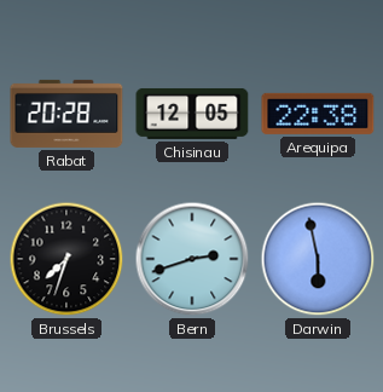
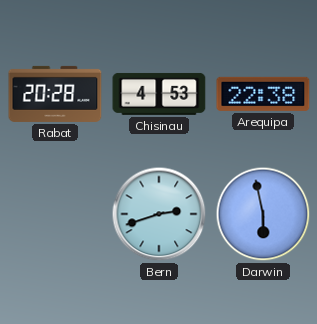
Chisinau: 12:05 -> 4:53 (159, 94)
Brussels: 7:33 -> none (66, 259)
